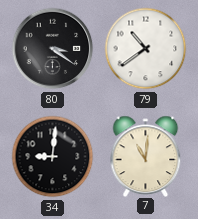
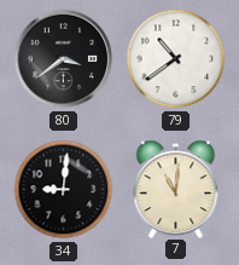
80: 3:21 -> 3:39 (64, 59)
